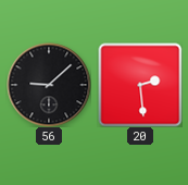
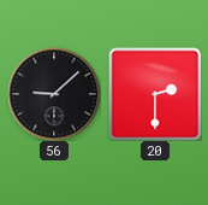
20: 2:29 -> 2:30 (155, 94)
